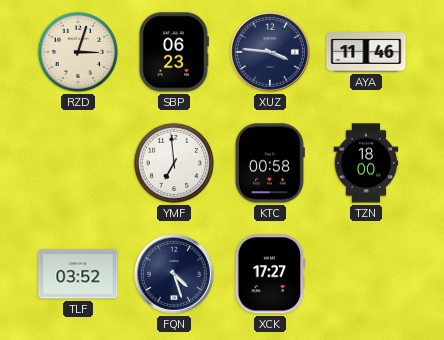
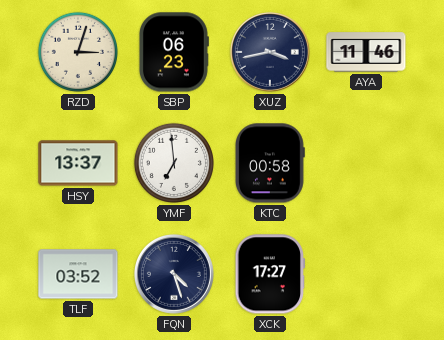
XUZ: 3:46 -> 3:43 (270, 52)
HSY: none -> 13:37 (78, 163)
TZN: 18:00 -> none (366, 163)
